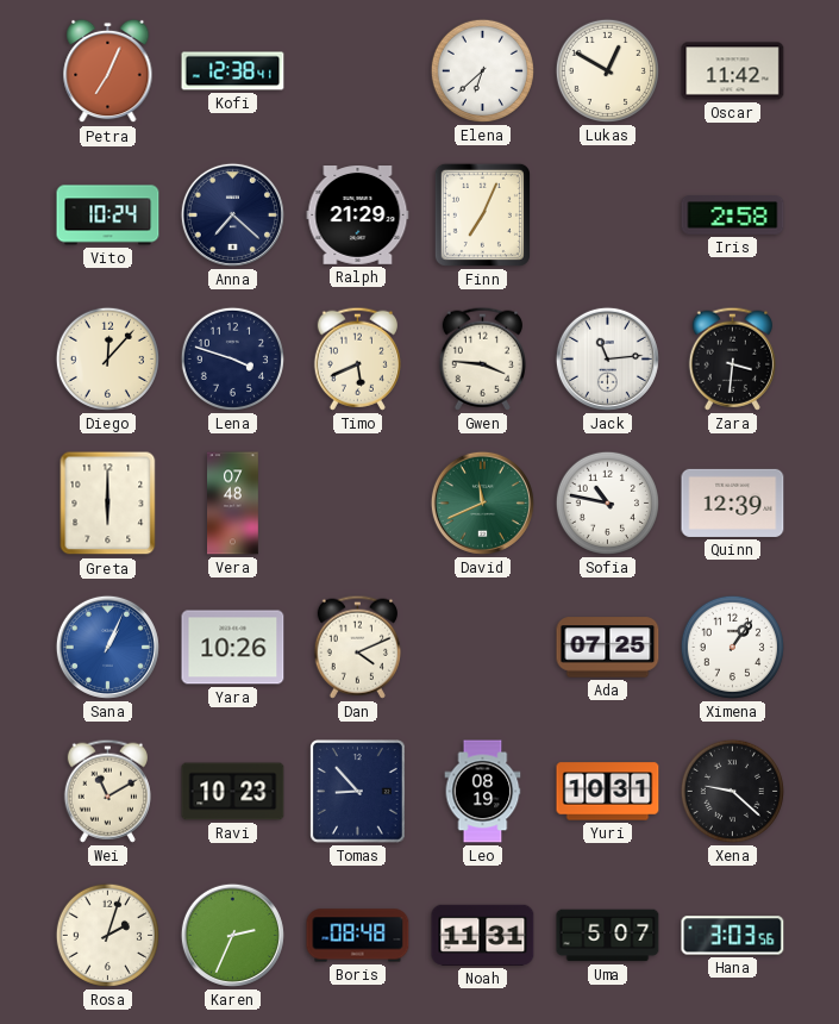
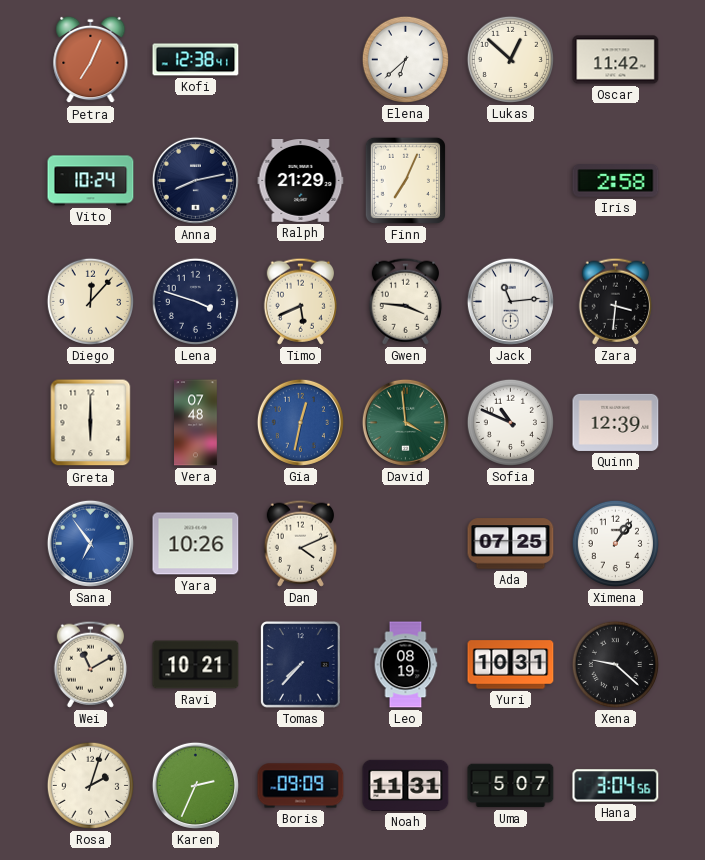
Lukas: 12:50 -> 12:52 (510, 59)
Anna: 7:22 -> 8:13 (195, 180)
Gia: none -> 12:32 (300, 422)
David: 11:41 -> 3:59 (405, 422)
Sofia: 10:47 -> 10:49 (510, 422)
Sana: 1:04 -> 6:54 (90, 543)
Ravi: 10:23 -> 10:21 (196, 665)
Tomas: 8:53 -> 7:37 (301, 665)
Boris: 08:48 -> 09:09 (301, 786)
Hana: 3:03 -> 3:04 (616, 786)
